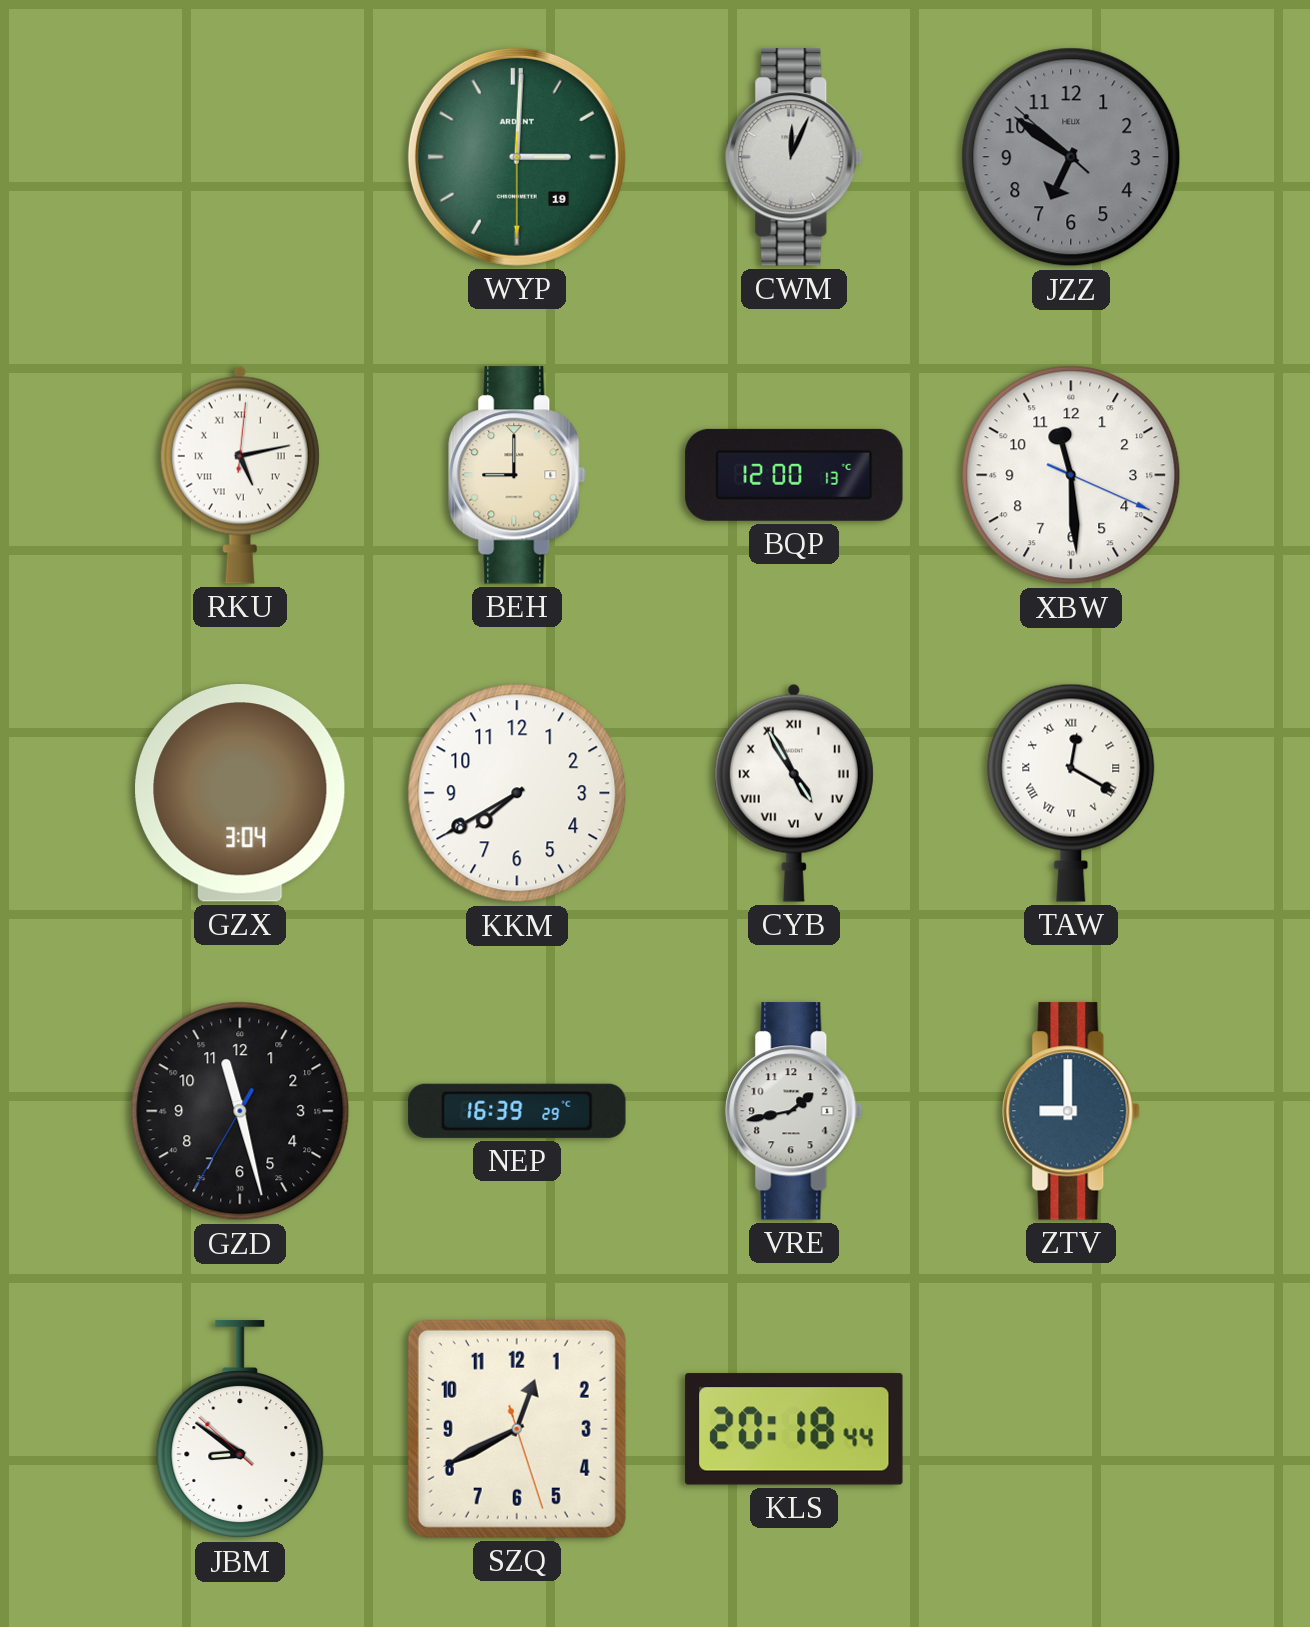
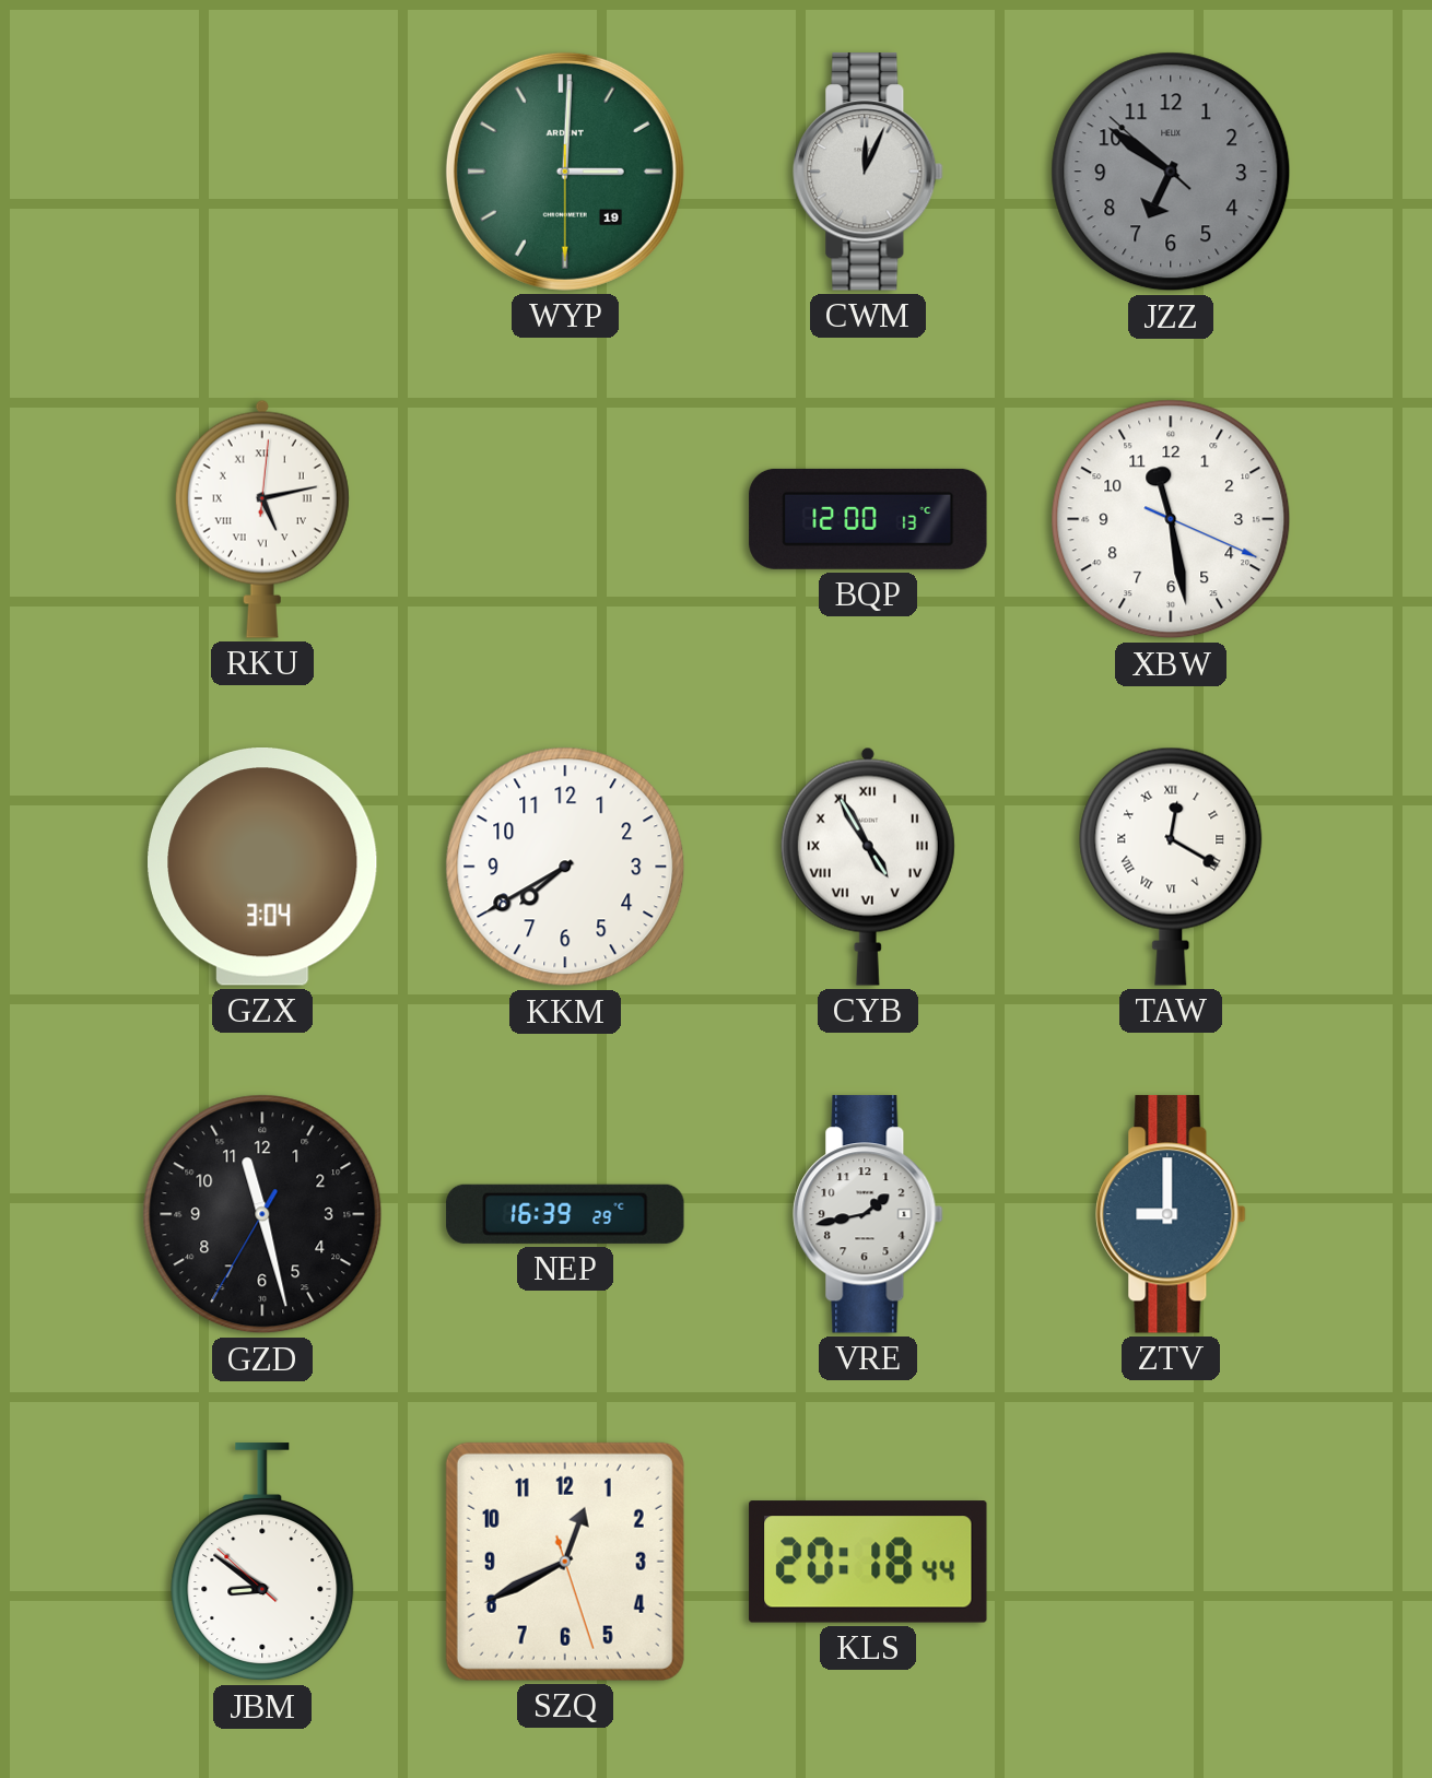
BEH: 9:00 -> none (517, 475)
XBW: 11:29 -> 11:28 (1171, 519)
